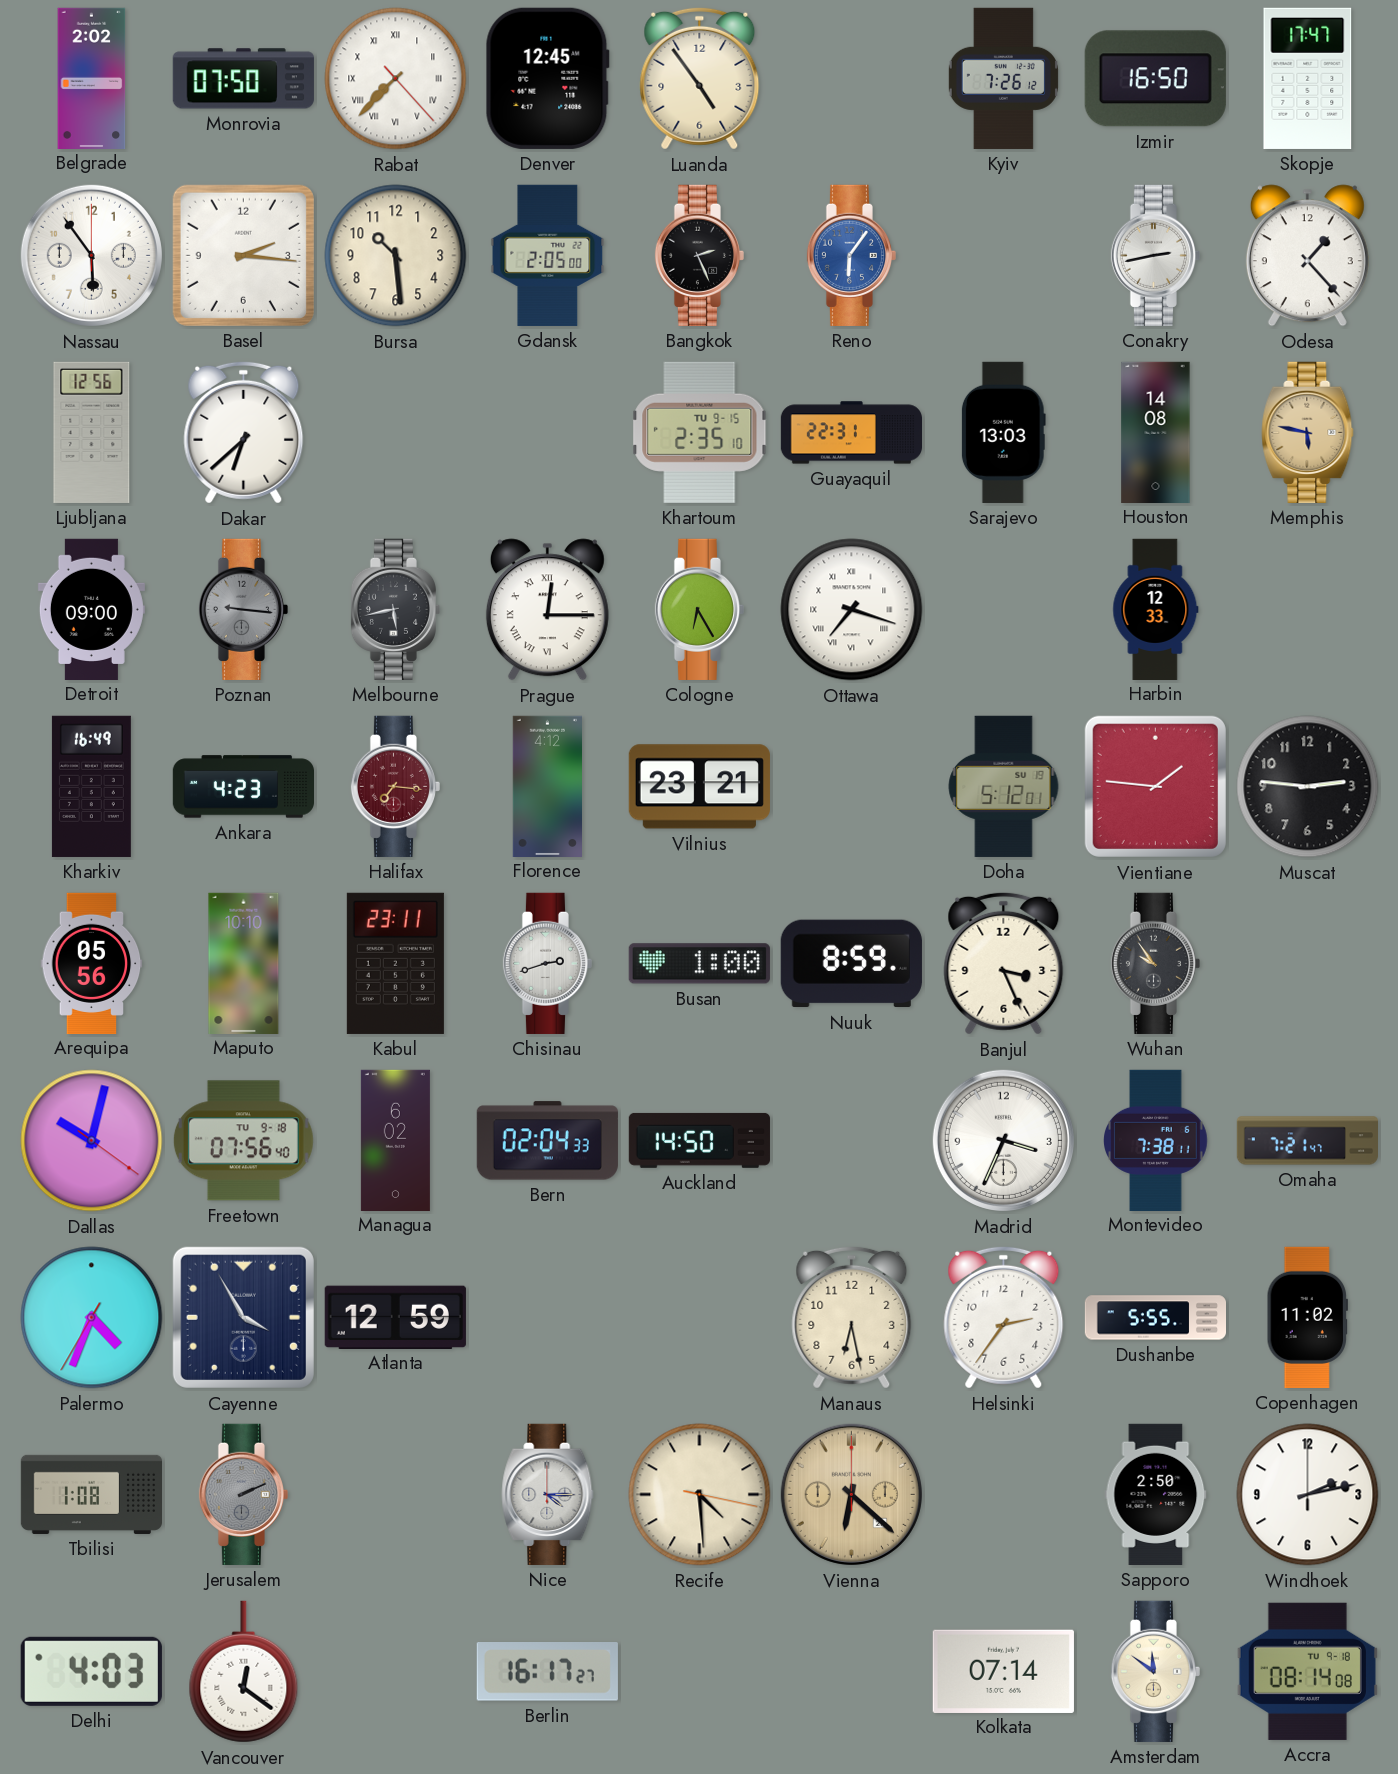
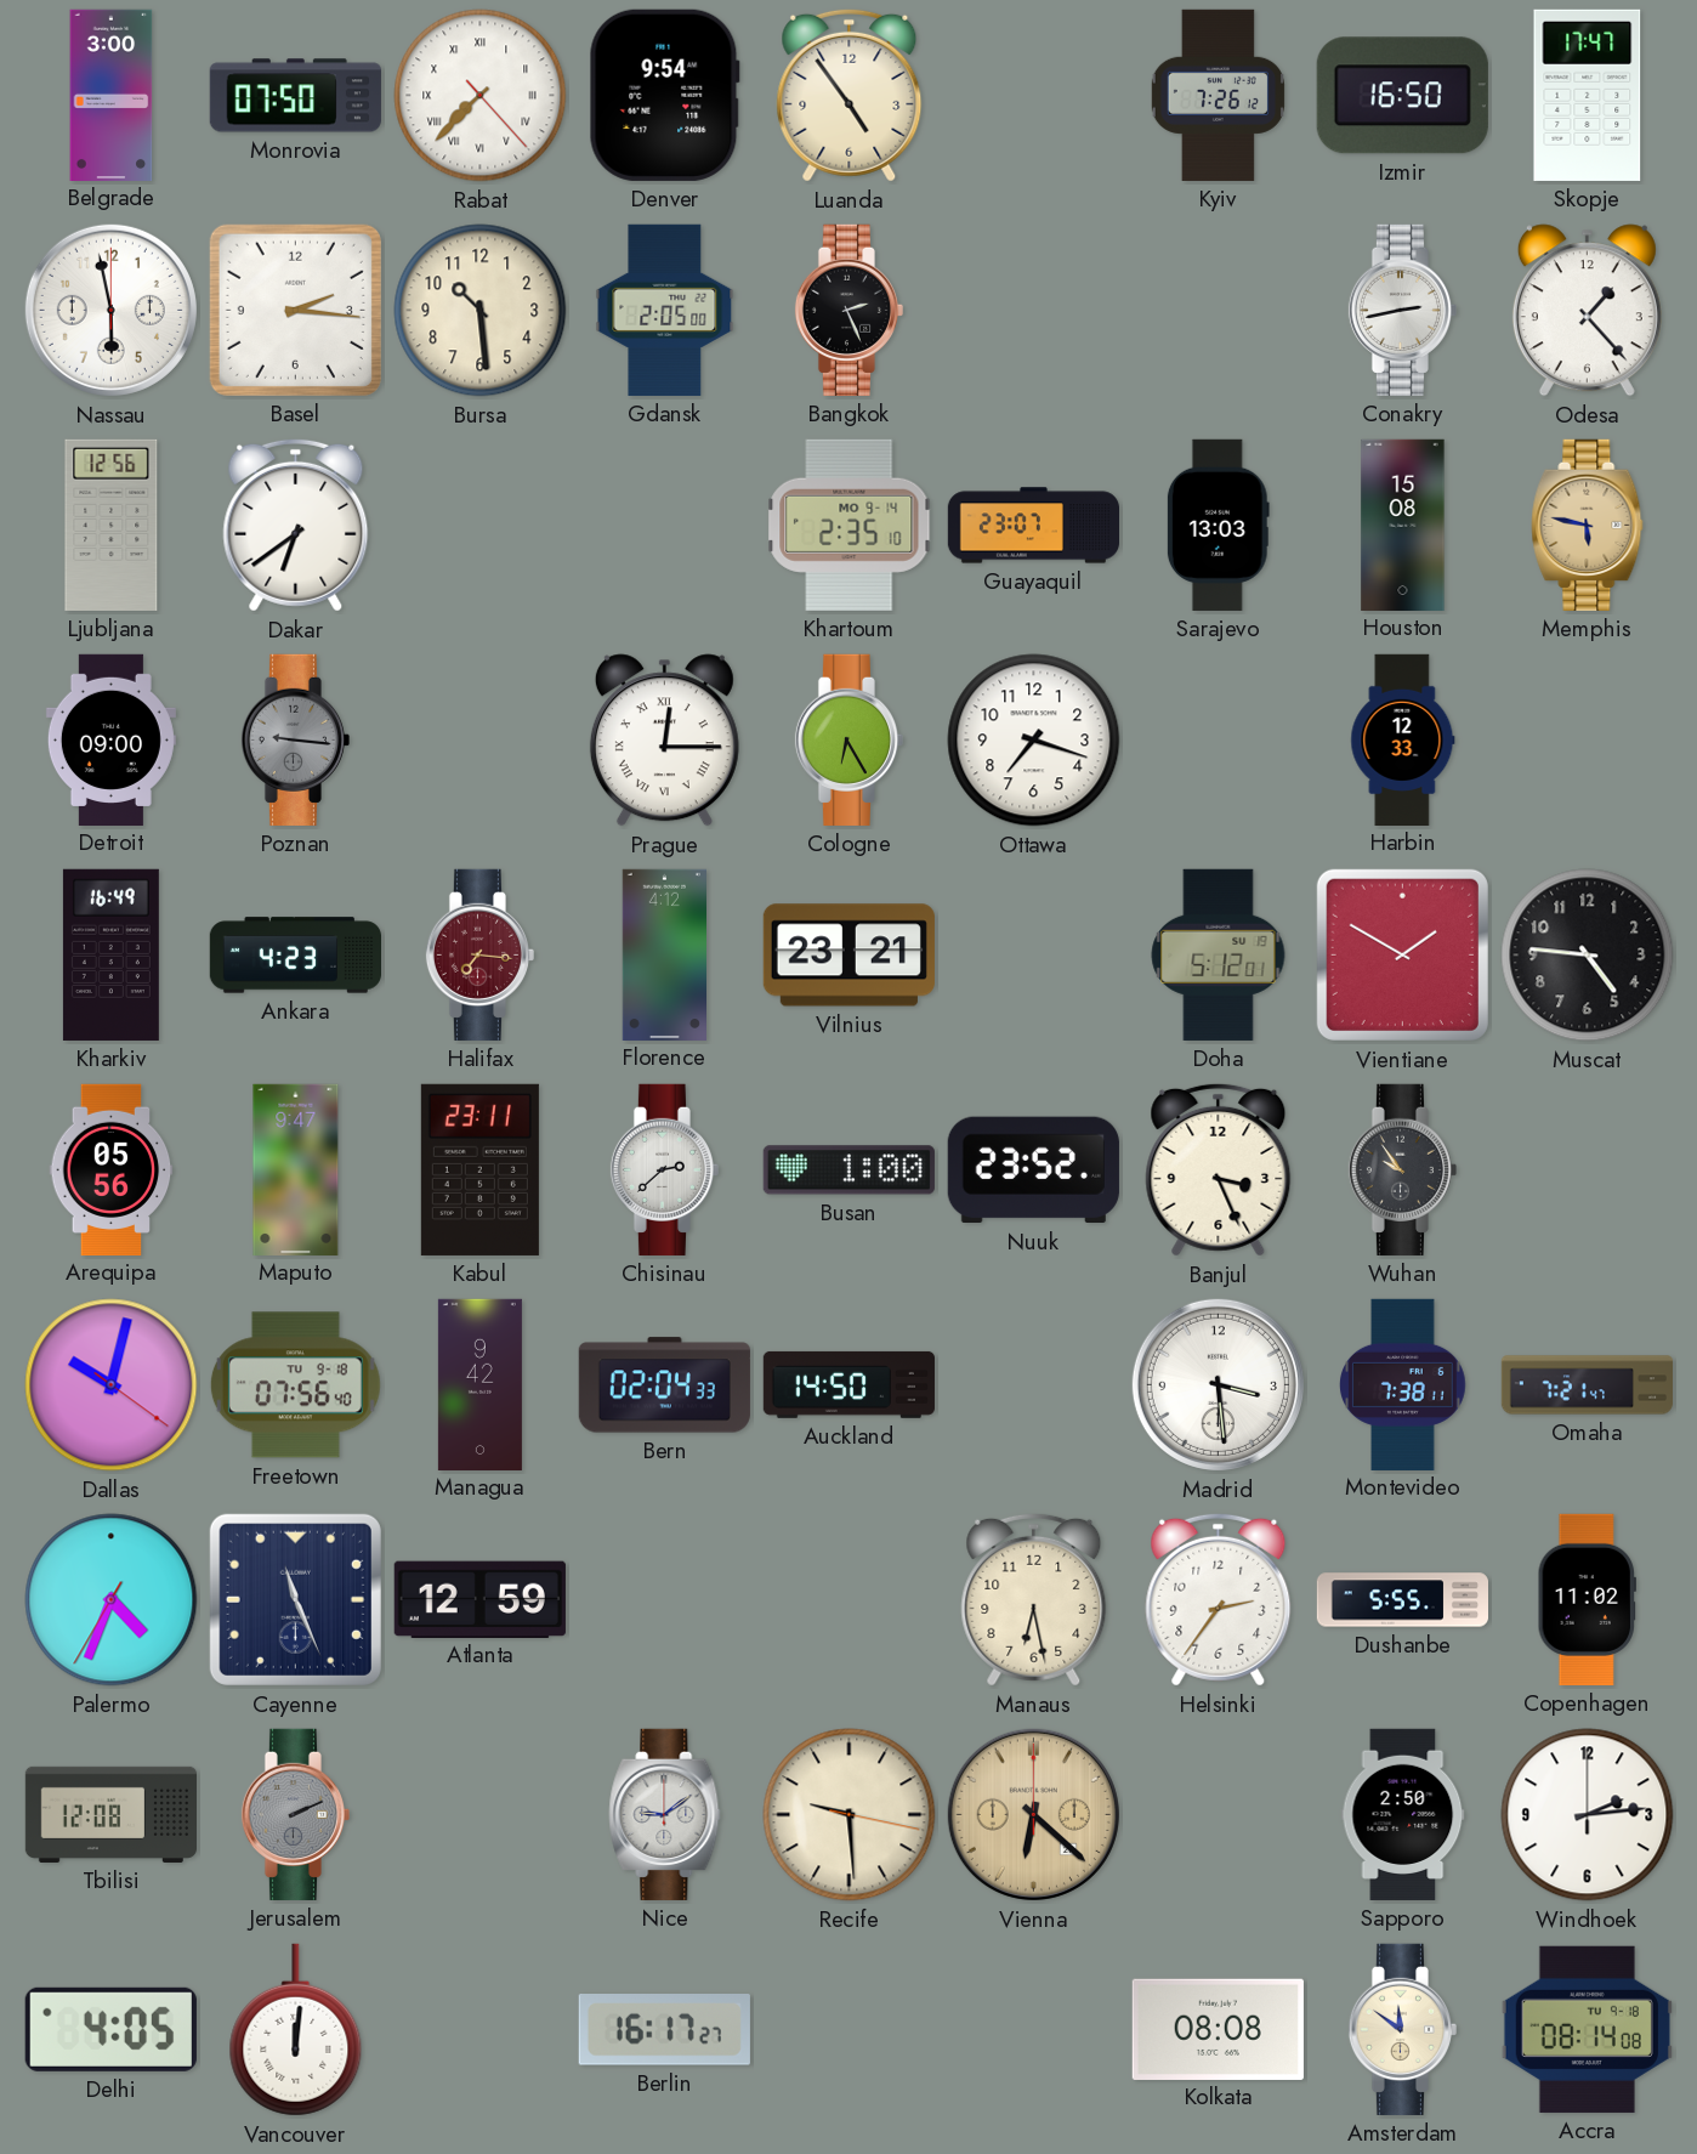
Belgrade: 2:02 -> 3:00 (112, 95)
Denver: 12:45 -> 9:54 (664, 95)
Nassau: 5:54 -> 5:58 (110, 310)
Reno: 6:06 -> none (851, 255)
Dakar: 6:38 -> 6:39 (296, 525)
Khartoum date: TU 9-15 -> MO 9-14 (850, 525)
Guayaquil: 22:31 -> 23:07 (1034, 526)
Houston: 14:08 -> 15:08 (1403, 525)
Melbourne: 5:43 -> none (395, 609)
Ottawa numerals: Roman -> Arabic (1034, 741)
Vientiane: 1:46 -> 1:50 (1402, 954)
Muscat: 2:46 -> 4:46 (1588, 956)
Maputo: 10:10 -> 9:47 (296, 1169)
Chisinau: 2:42 -> 2:38 (664, 1169)
Nuuk: 8:59 -> 23:52 (1033, 1170)
Managua: 6:02 -> 9:42 (479, 1384)
Madrid: 3:34 -> 3:29 (1218, 1384)
Cayenne: 3:55 -> 11:26 (295, 1599)
Tbilisi: 1:08 -> 12:08 (110, 1814)
Nice: 4:15 -> 9:09 (665, 1814)
Recife: 4:29 -> 9:29 (850, 1815)
Windhoek: 2:13 -> 2:14 (1588, 1815)
Delhi: 4:03 -> 4:05 (110, 2029)
Vancouver: 12:21 -> 12:01 (296, 2030)
Kolkata: 07:14 -> 08:08 (1218, 2029)
